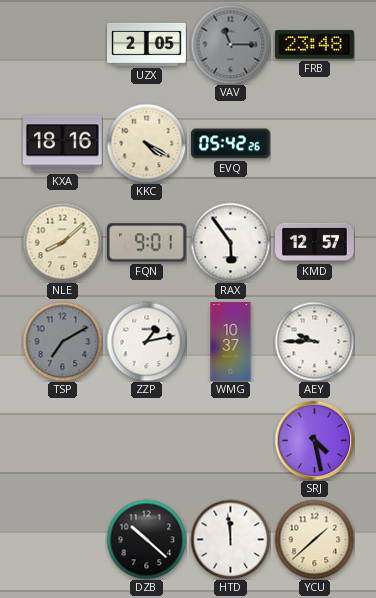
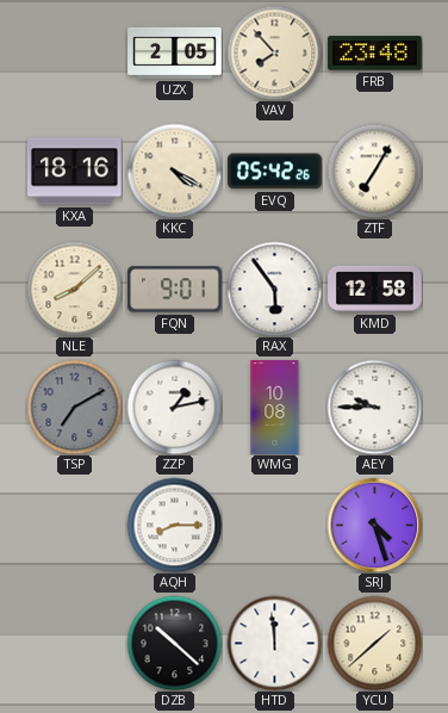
VAV: 11:15 -> 7:53 (274, 52)
VAV dial: grey -> cream (274, 52)
ZTF: none -> 7:05 (374, 170)
KMD: 12:57 -> 12:58 (375, 289)
WMG: 10:37 -> 10:08 (275, 408)
AQH: none -> 8:15 (174, 525)
SRJ: 4:28 -> 4:27 (374, 525)
